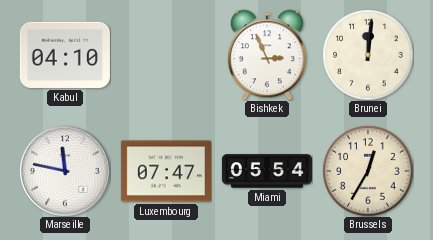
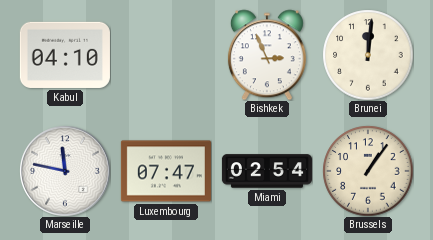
Miami: 05:54 -> 02:54 (267, 171)
Brussels: 12:35 -> 1:06 (368, 171)
